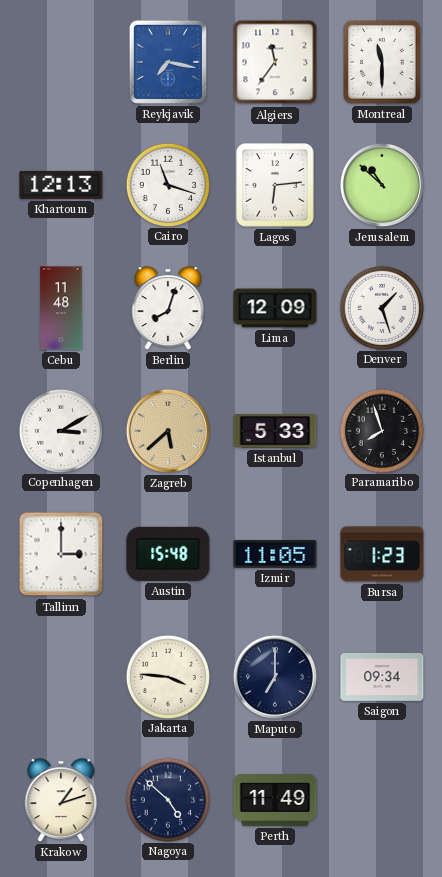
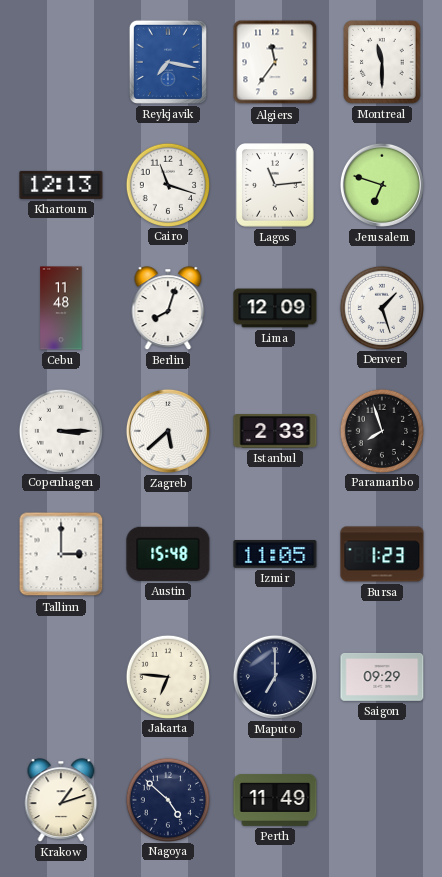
Lagos: 6:14 -> 11:14 (275, 185)
Jerusalem: 10:52 -> 6:48 (382, 185)
Copenhagen: 3:10 -> 3:15 (60, 430)
Zagreb dial: champagne -> white (168, 431)
Istanbul: 5:33 -> 2:33 (275, 432)
Jakarta: 3:46 -> 6:46 (167, 676)
Saigon: 09:34 -> 09:29 (382, 677)
